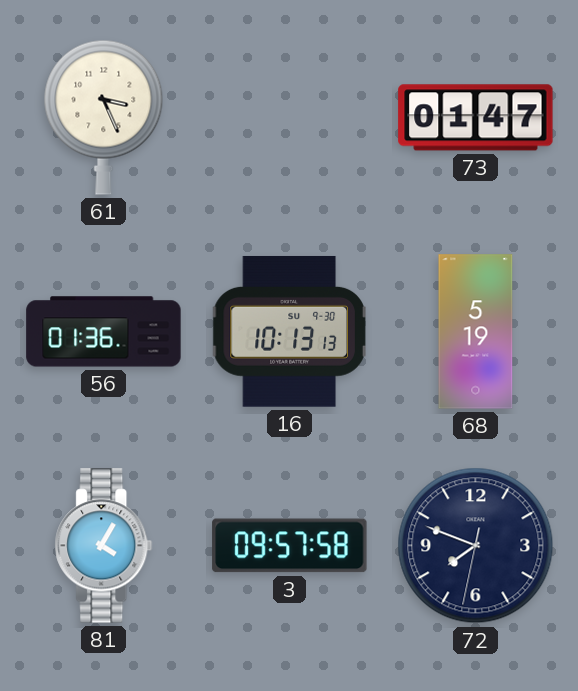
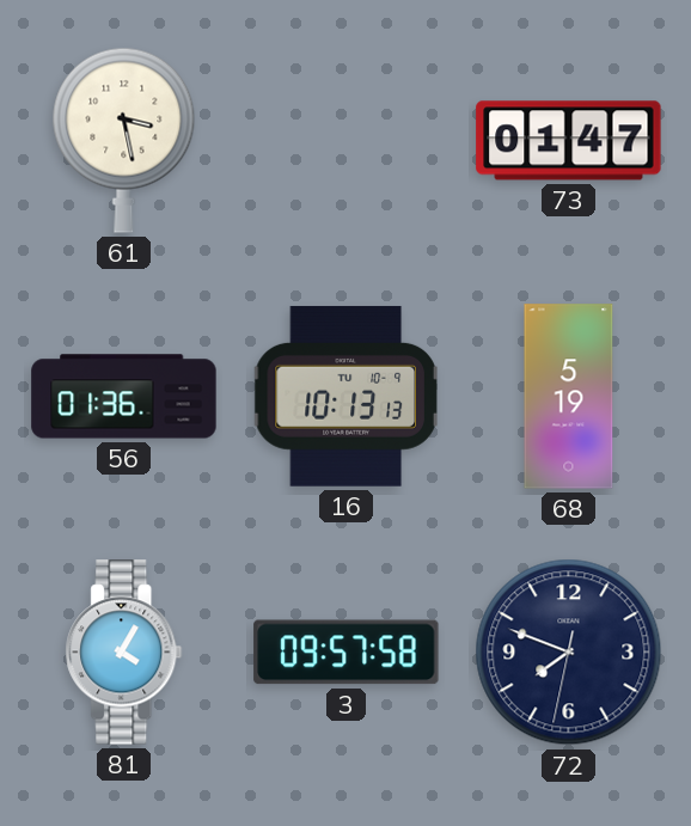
61: 3:26 -> 3:28 (124, 140)
16 date: SU 9-30 -> TU 10-9 (345, 396)
